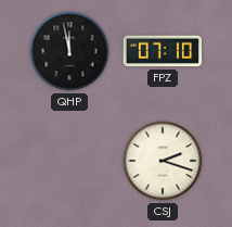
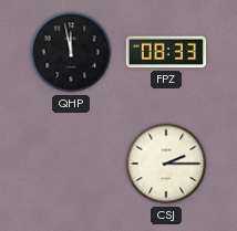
FPZ: 07:10 -> 08:33 (165, 52)
CSJ: 2:18 -> 2:15 (166, 164)
